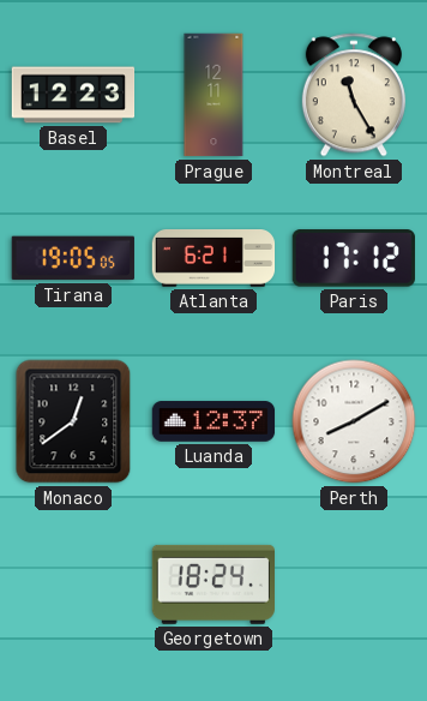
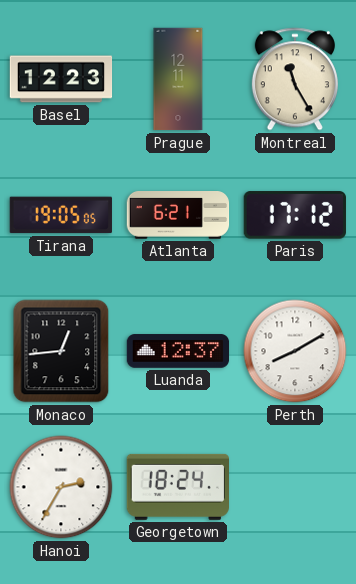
Monaco: 12:39 -> 12:44 (61, 351)
Hanoi: none -> 2:35 (61, 487)
